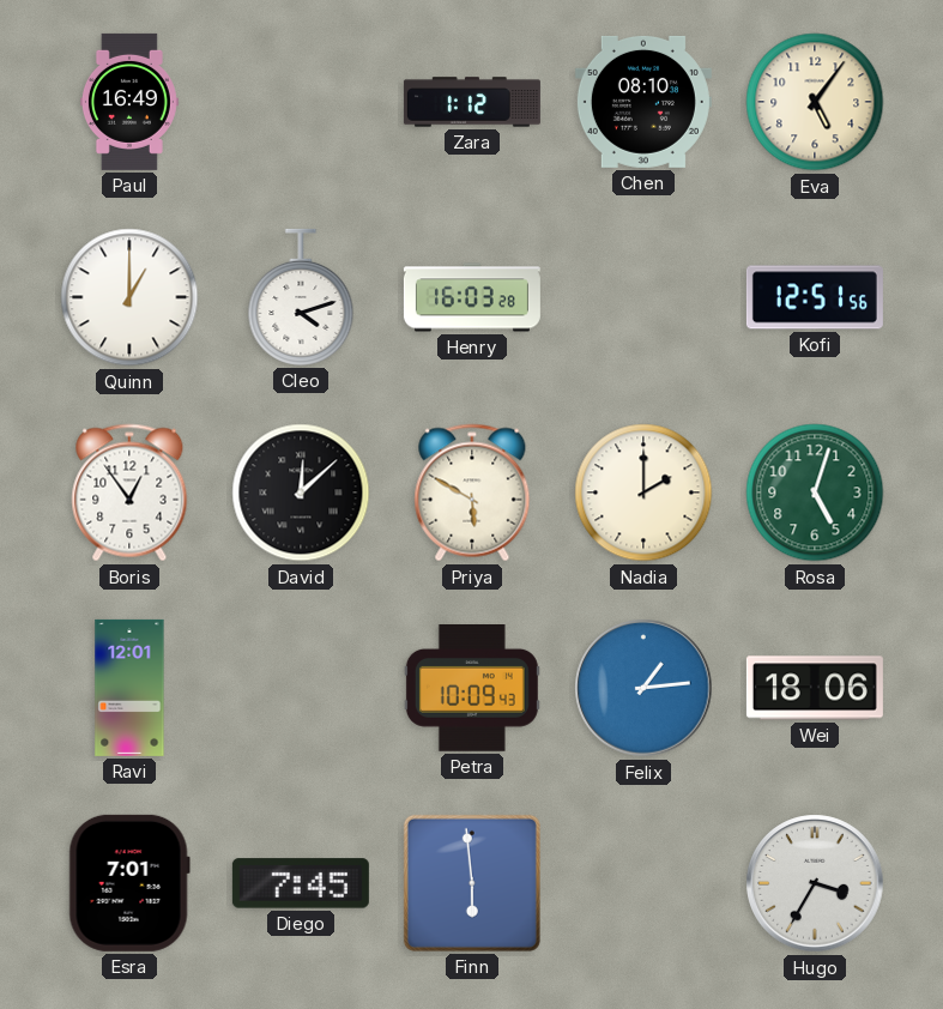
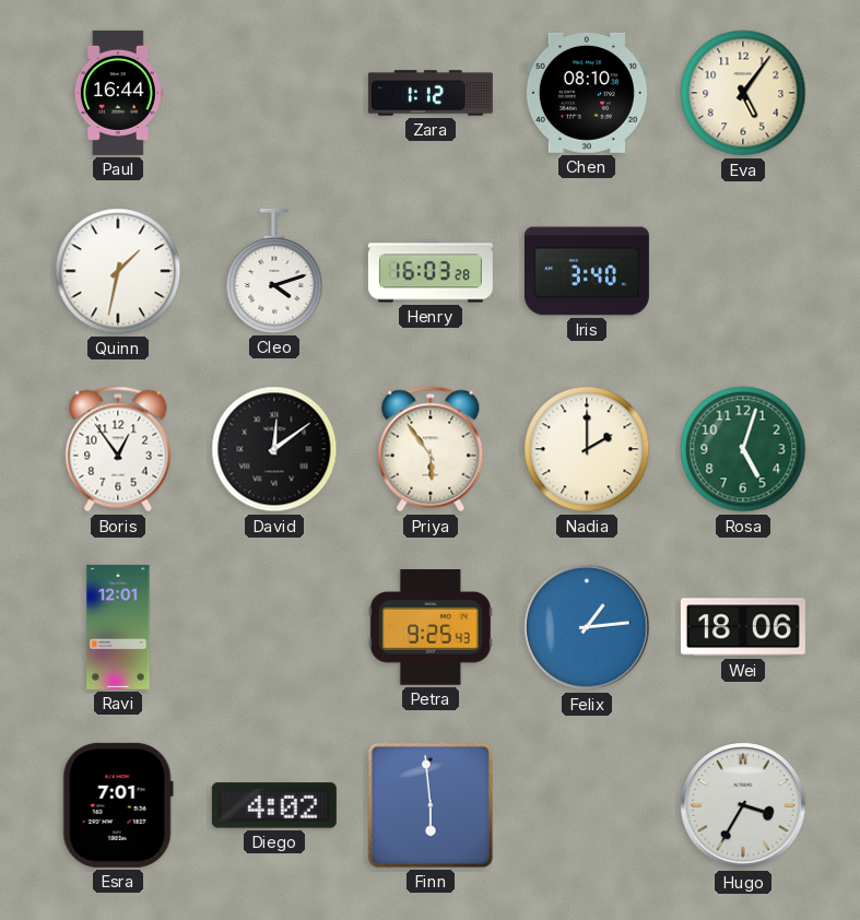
Paul: 16:49 -> 16:44 (118, 93)
Quinn: 1:00 -> 1:32 (118, 271)
Iris: none -> 3:40 (587, 271)
Kofi: 12:51 -> none (815, 297)
David: 12:08 -> 12:09 (274, 449)
Priya: 5:50 -> 5:54 (431, 449)
Petra: 10:09 -> 9:25 (431, 628)
Diego: 7:45 -> 4:02 (274, 805)
